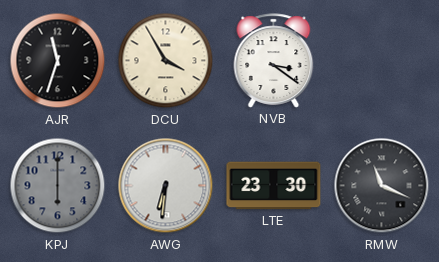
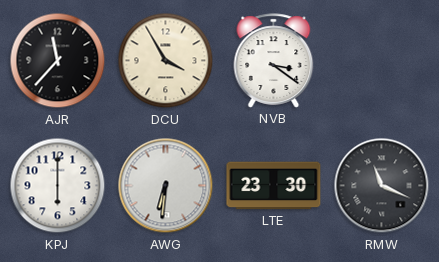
AJR: 11:33 -> 11:37 (58, 61)
KPJ dial: grey -> white (58, 186)
